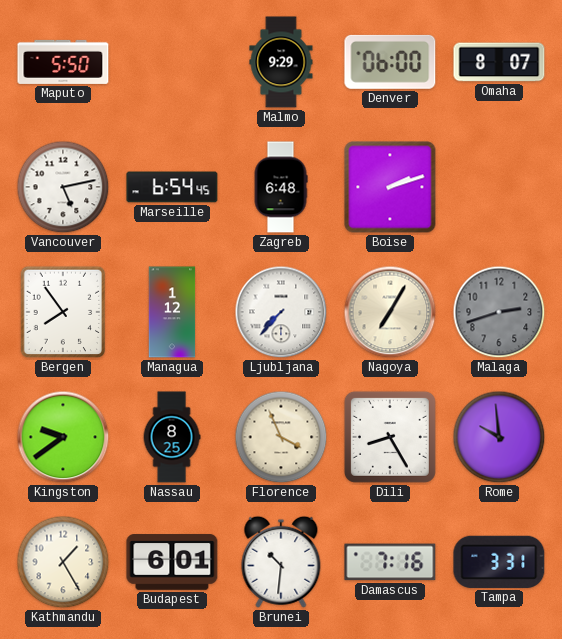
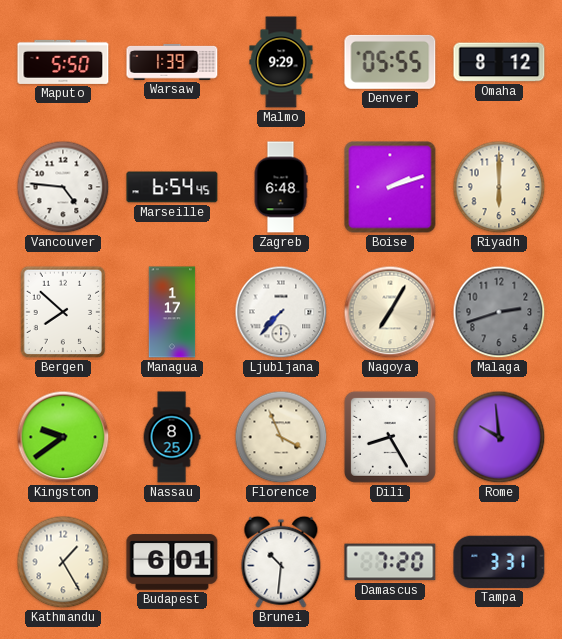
Warsaw: none -> 1:39 (172, 62)
Denver: 06:00 -> 05:55 (390, 62)
Omaha: 8:07 -> 8:12 (499, 62)
Vancouver: 5:13 -> 4:46 (63, 187)
Riyadh: none -> 6:00 (499, 187)
Bergen: 7:54 -> 7:52 (63, 312)
Managua: 1:12 -> 1:17 (172, 312)
Damascus: 7:16 -> 7:20 (390, 562)
